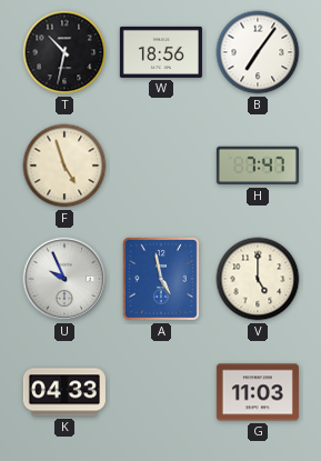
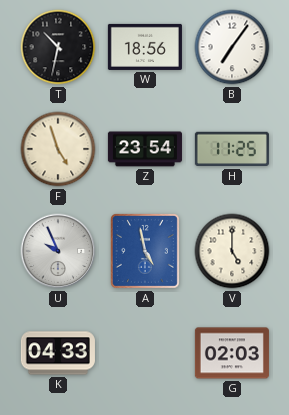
Z: none -> 23:54 (145, 149)
H: 7:47 -> 11:25 (232, 149)
G: 11:03 -> 02:03 (232, 353)
